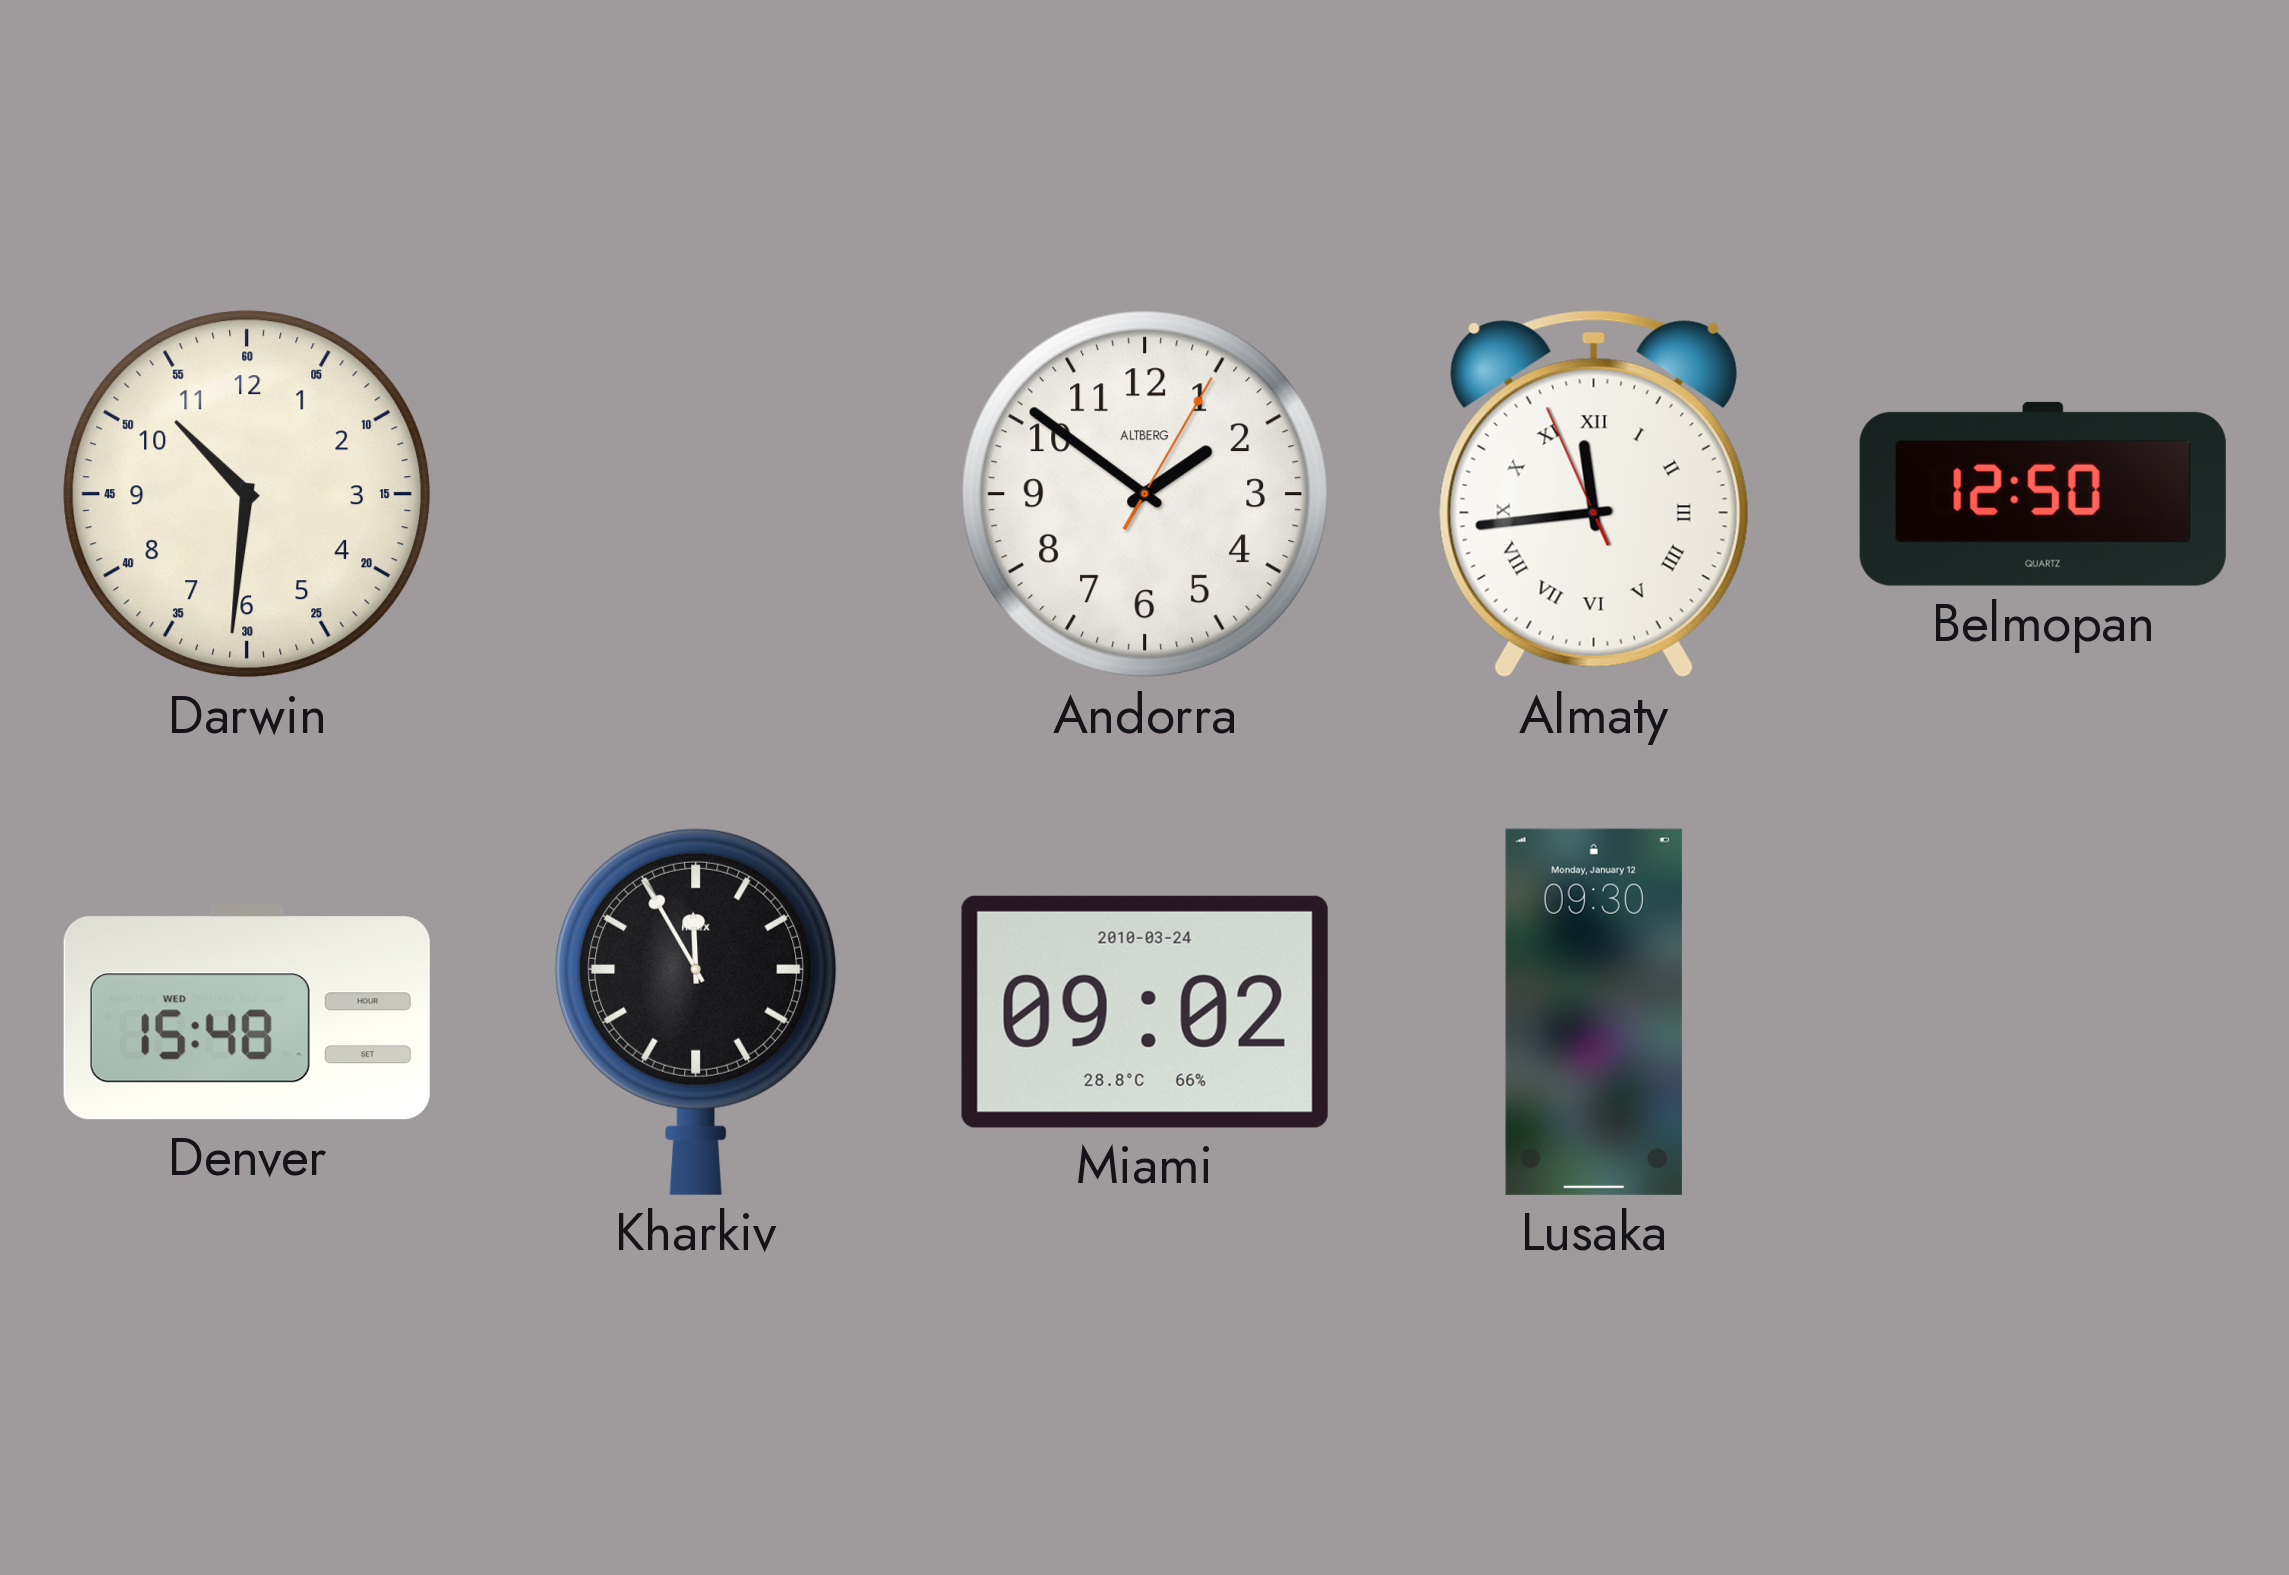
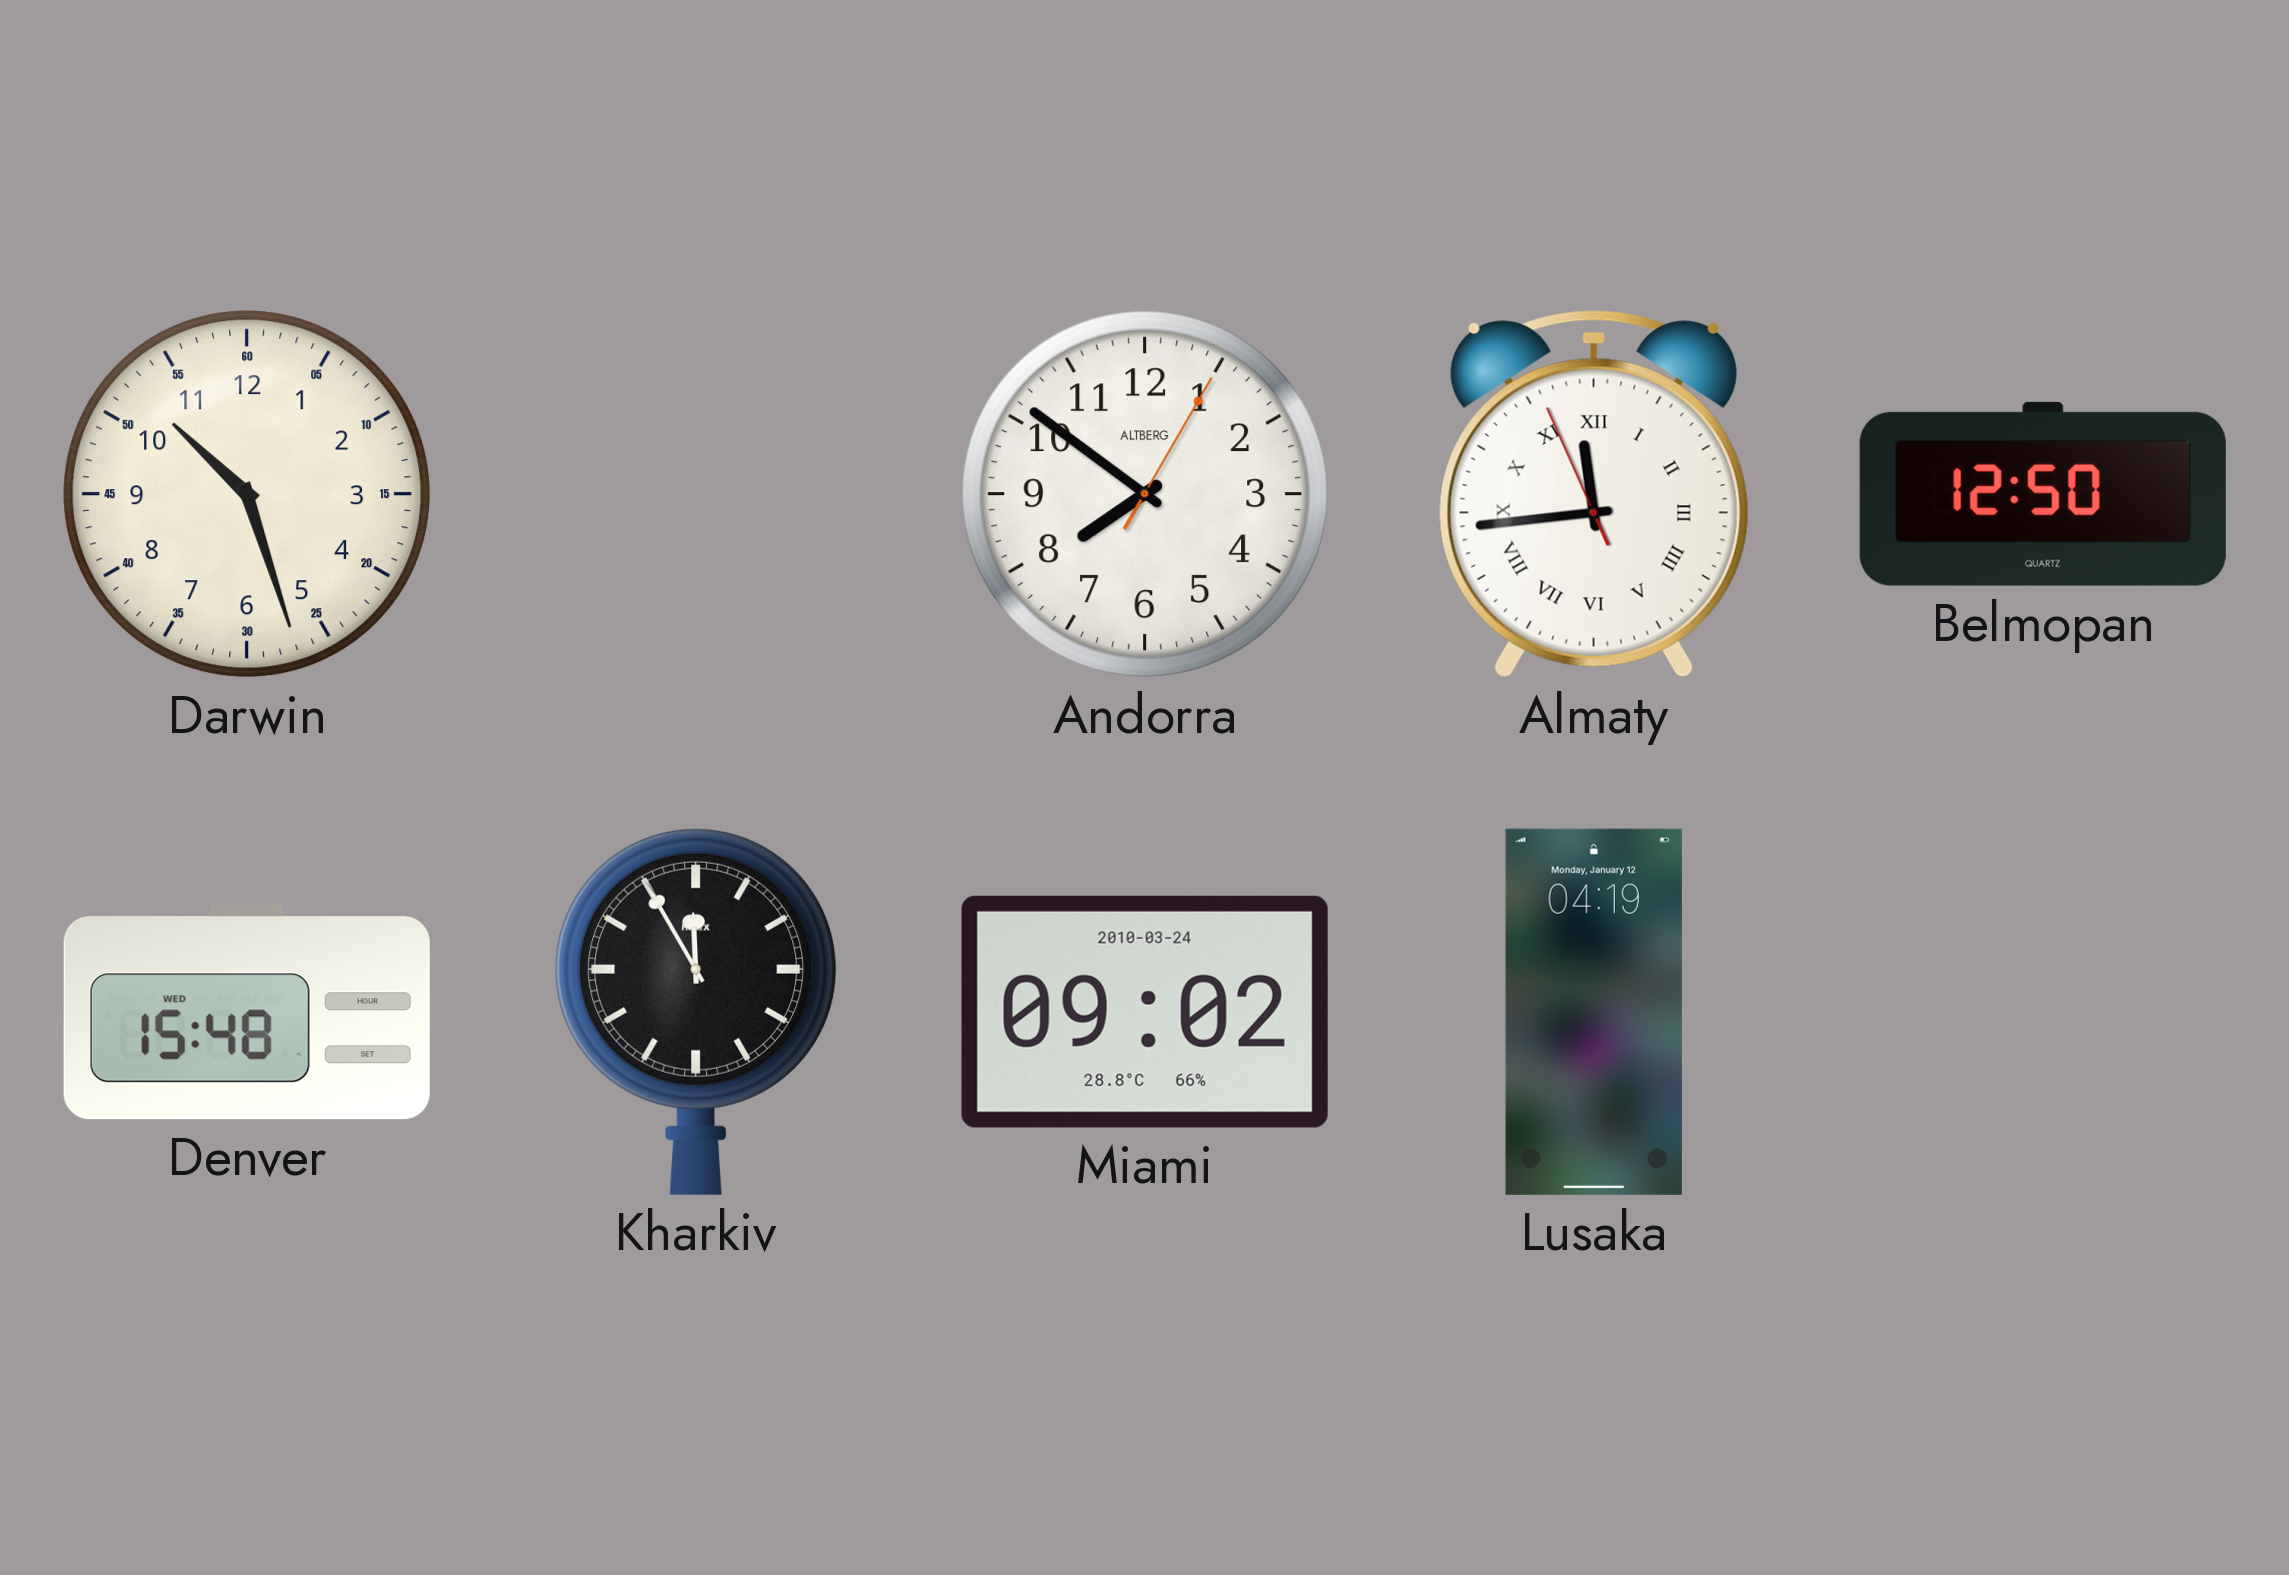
Darwin: 10:31 -> 10:27 (247, 494)
Andorra: 1:51 -> 7:51 (1145, 494)
Lusaka: 09:30 -> 04:19 (1594, 1012)
